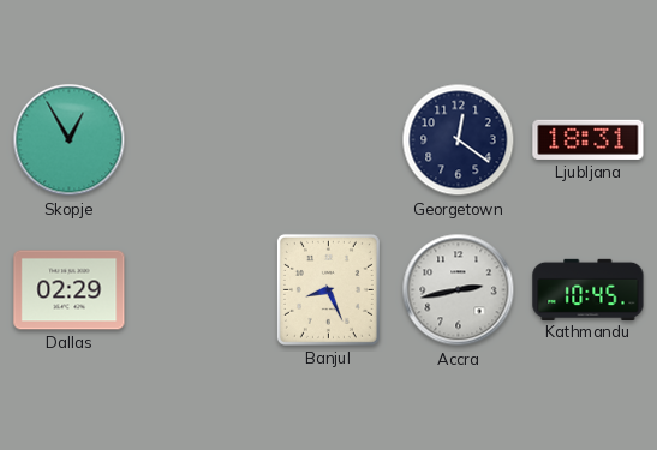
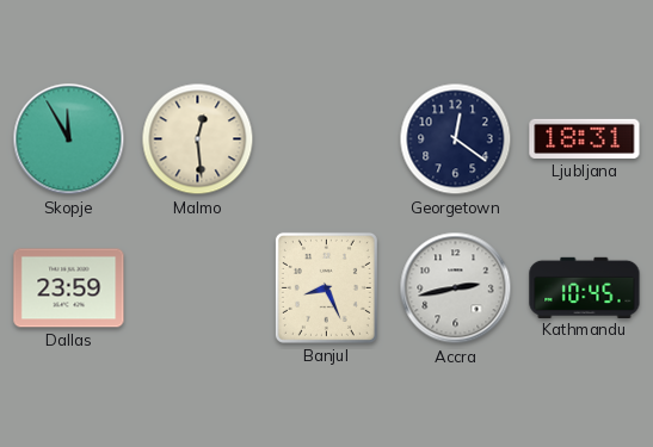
Skopje: 12:55 -> 11:55 (69, 139)
Malmo: none -> 12:29 (198, 139)
Dallas: 02:29 -> 23:59 (69, 288)
